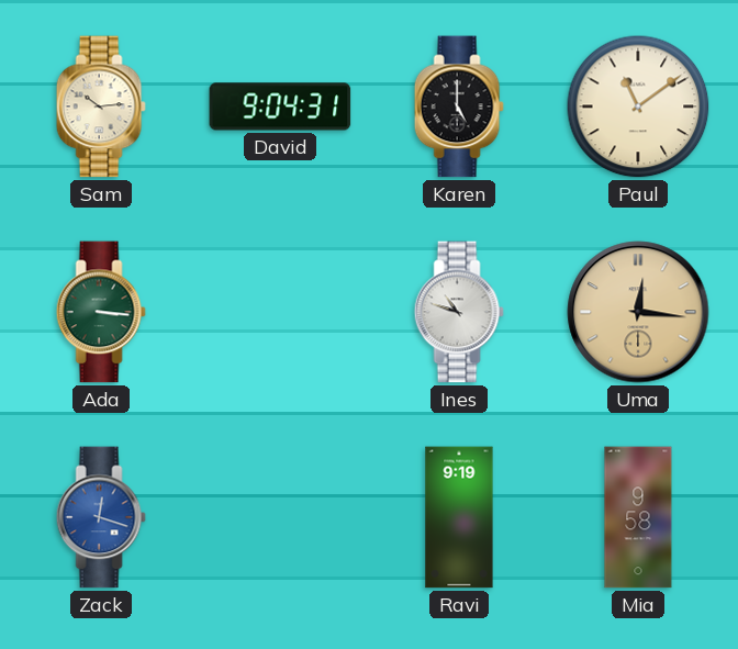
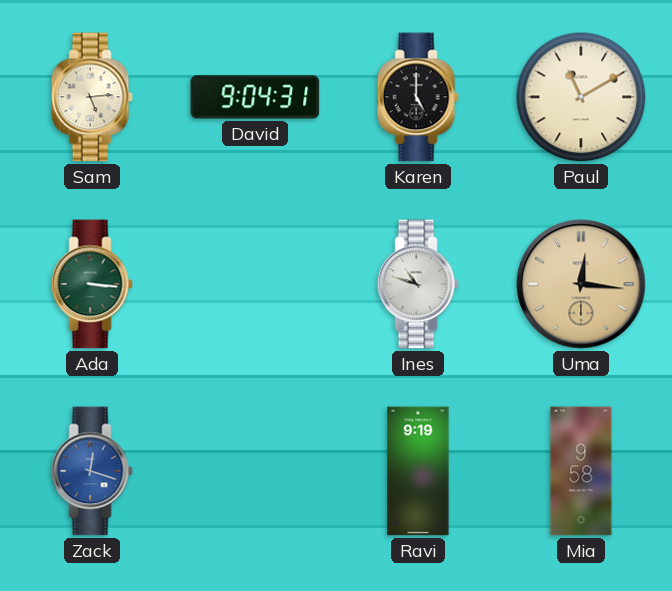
Sam: 10:14 -> 5:14 (92, 97)
Paul: 11:09 -> 11:10 (581, 97)
